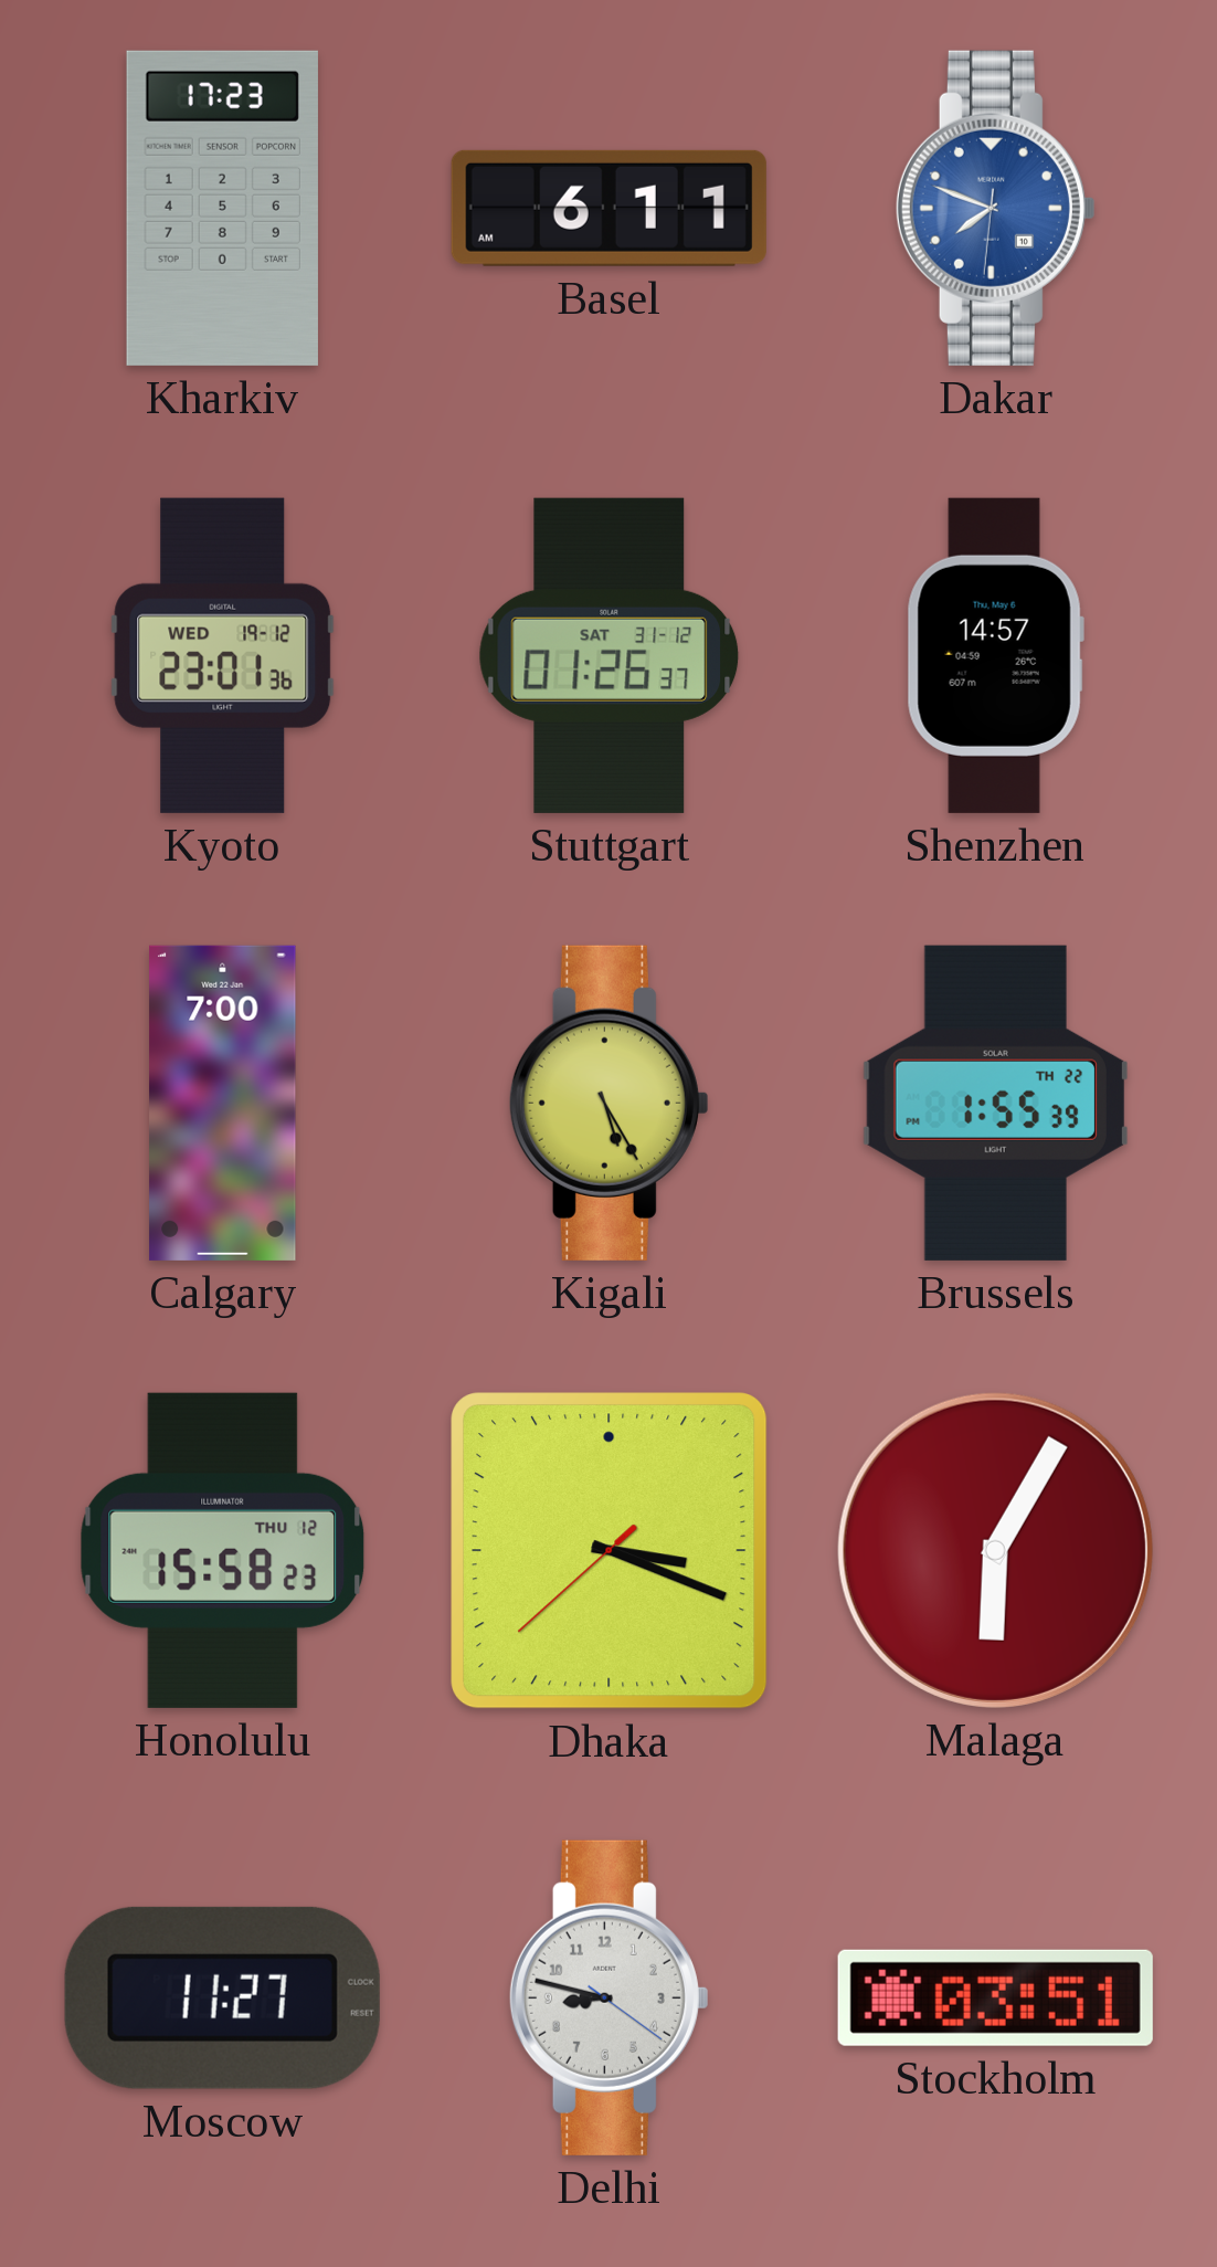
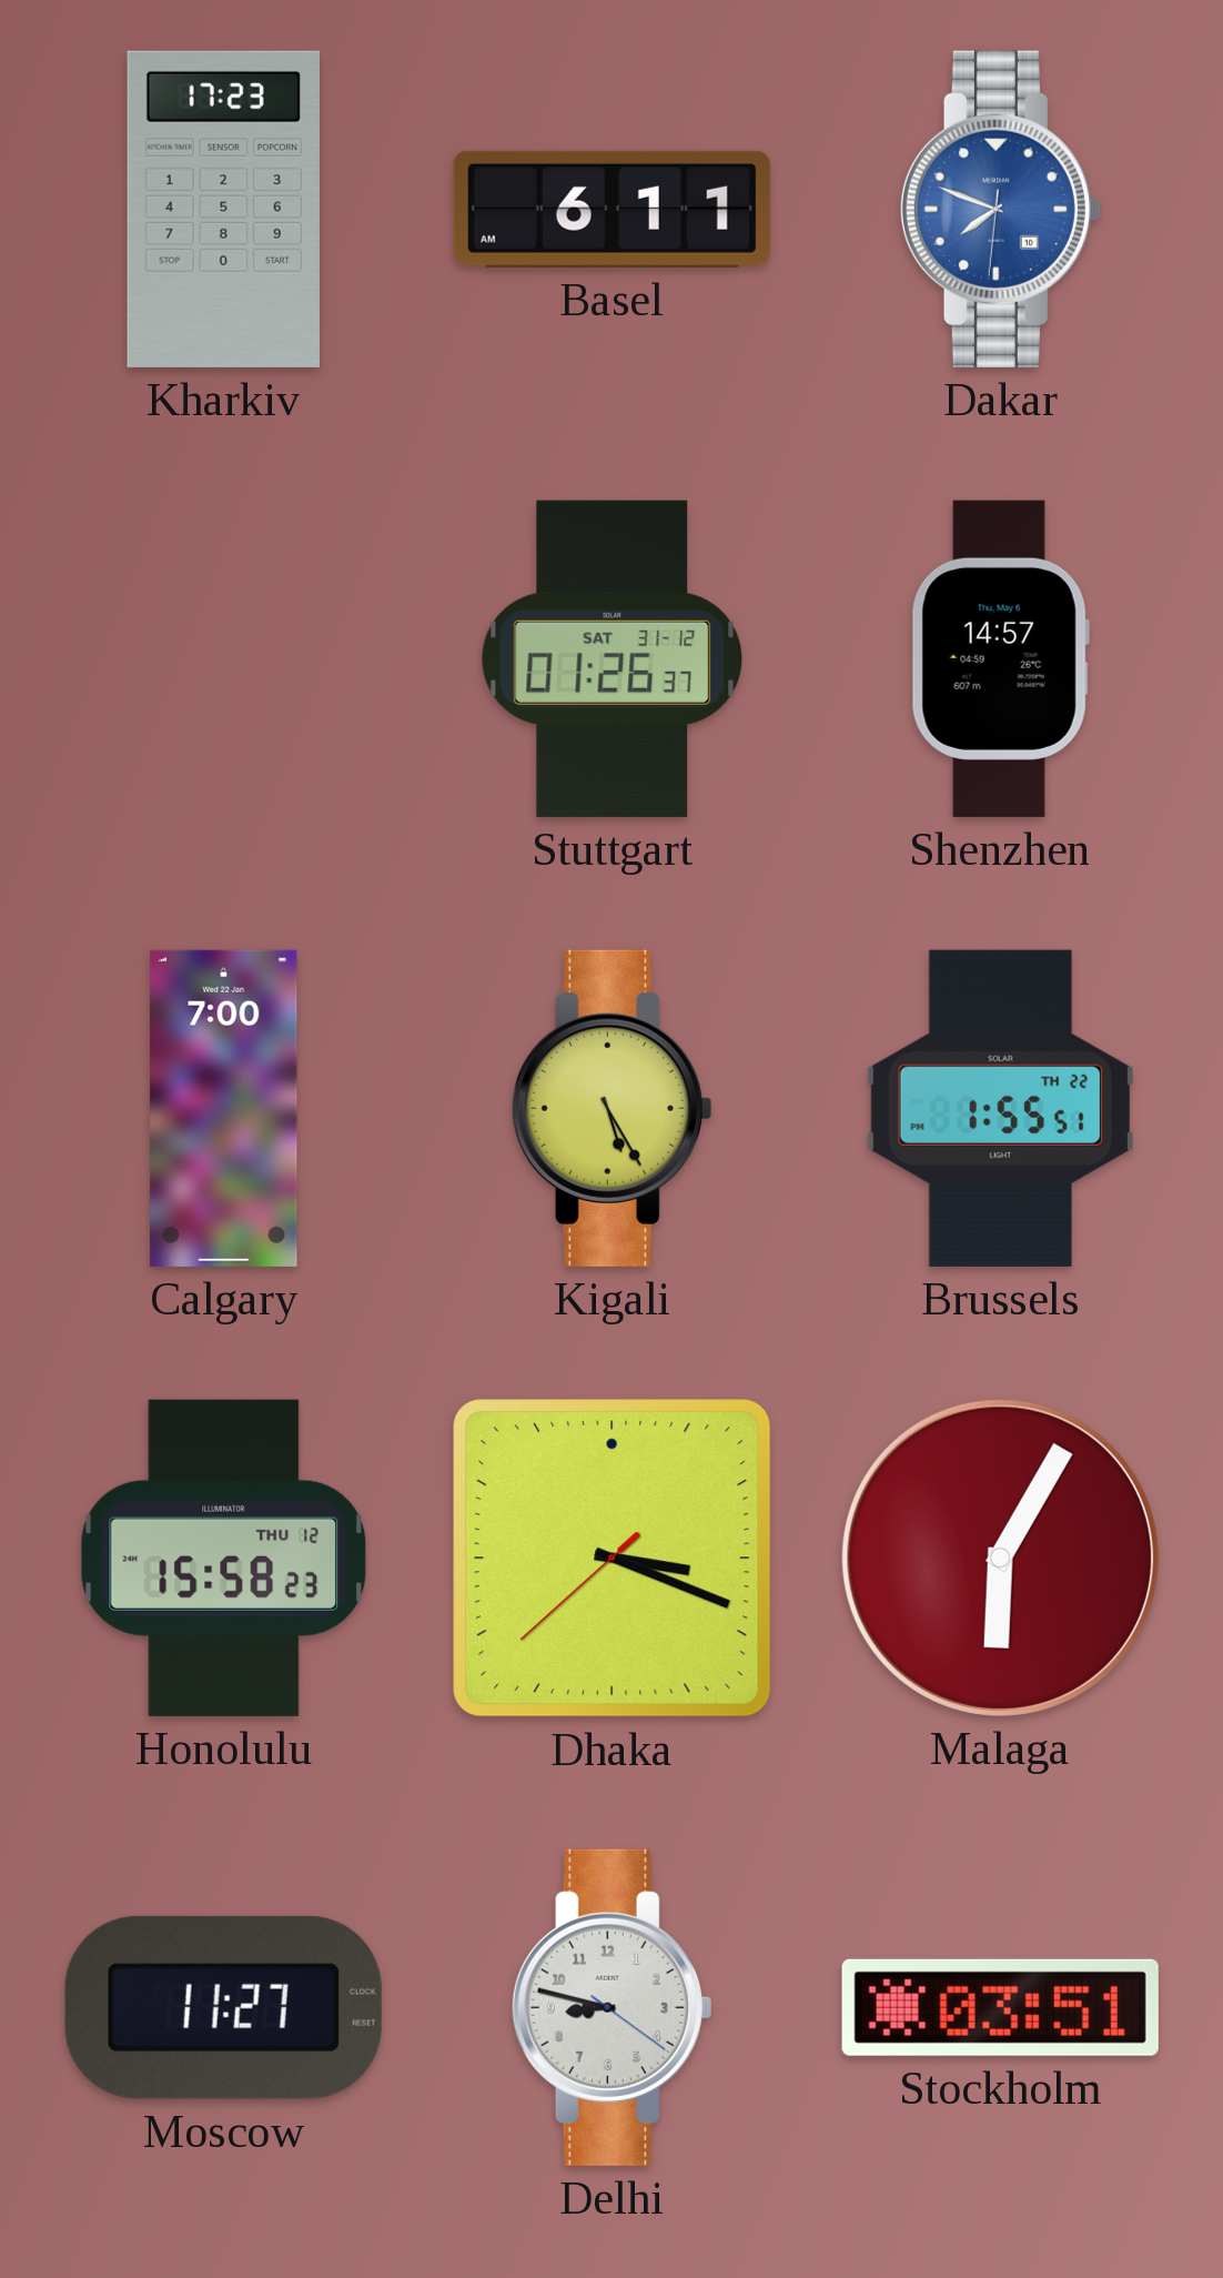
Kyoto: 23:01 -> none (223, 655)
Brussels: 1:55:39 -> 1:55:51 (1000, 1108)
